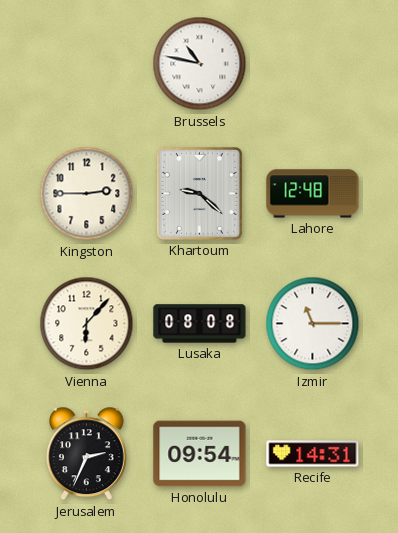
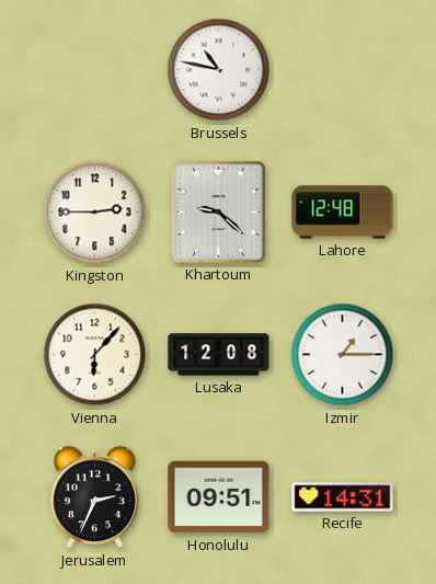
Lusaka: 08:08 -> 12:08 (219, 355)
Izmir: 11:15 -> 1:15 (343, 355)
Honolulu: 09:54 -> 09:51 (219, 497)
